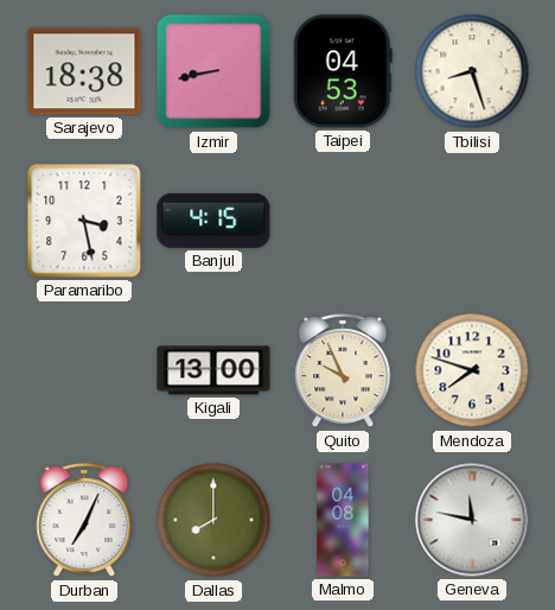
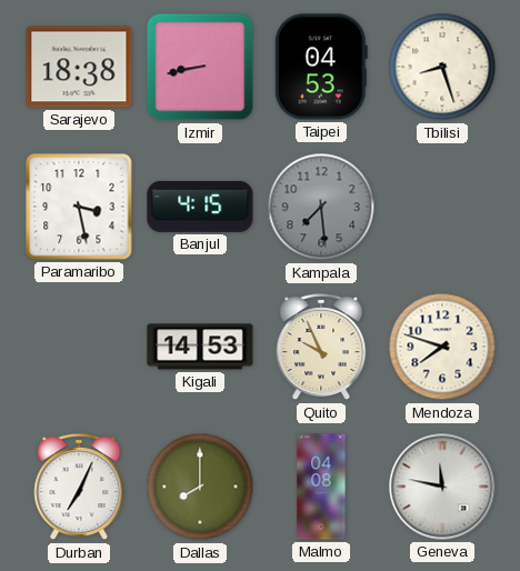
Kampala: none -> 7:29 (321, 207)
Kigali: 13:00 -> 14:53 (200, 347)
